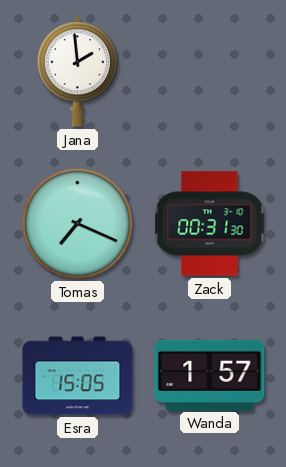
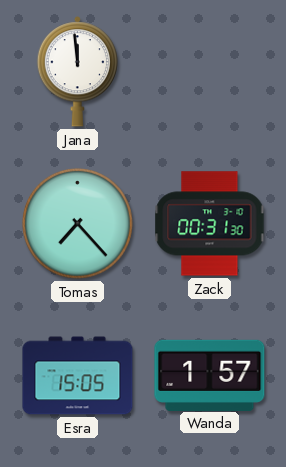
Jana: 1:59 -> 11:59 (77, 72)
Tomas: 7:19 -> 7:23 (77, 223)
